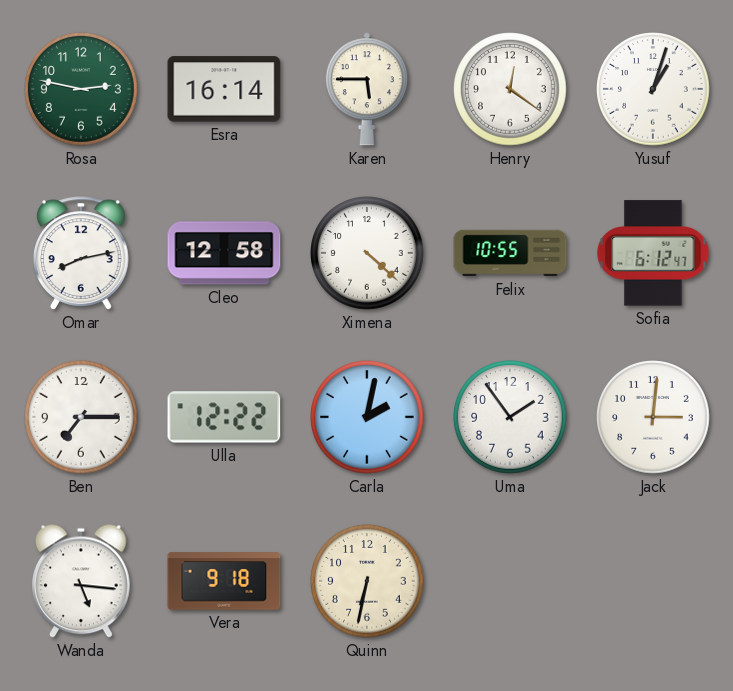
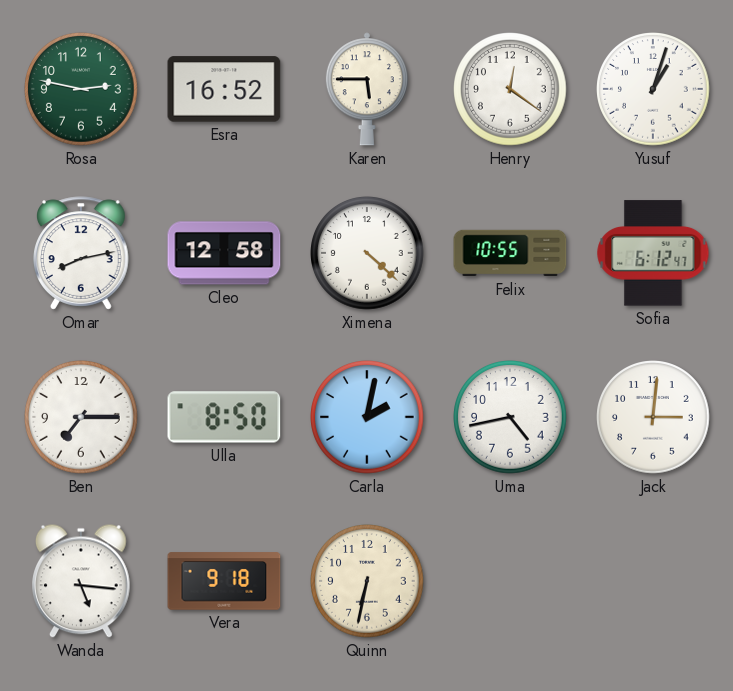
Esra: 16:14 -> 16:52 (224, 89)
Ulla: 12:22 -> 8:50 (224, 417)
Uma: 1:54 -> 4:43 (510, 417)
